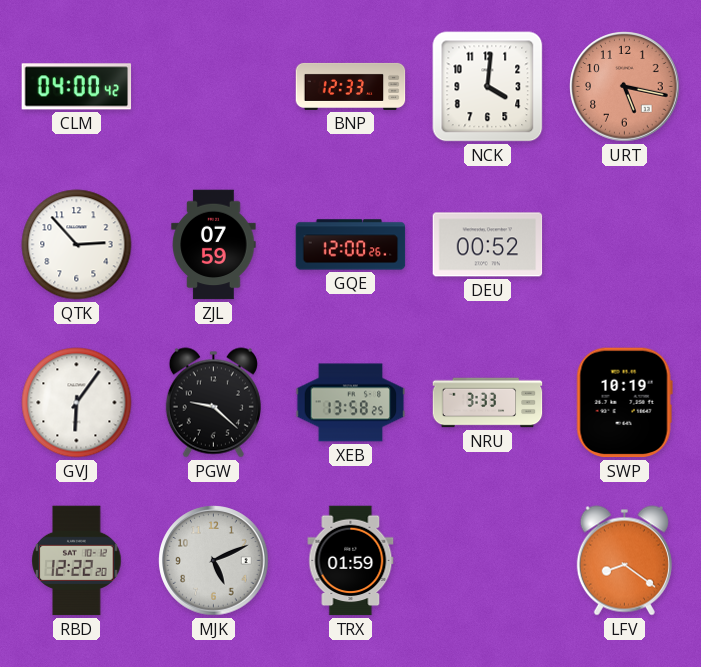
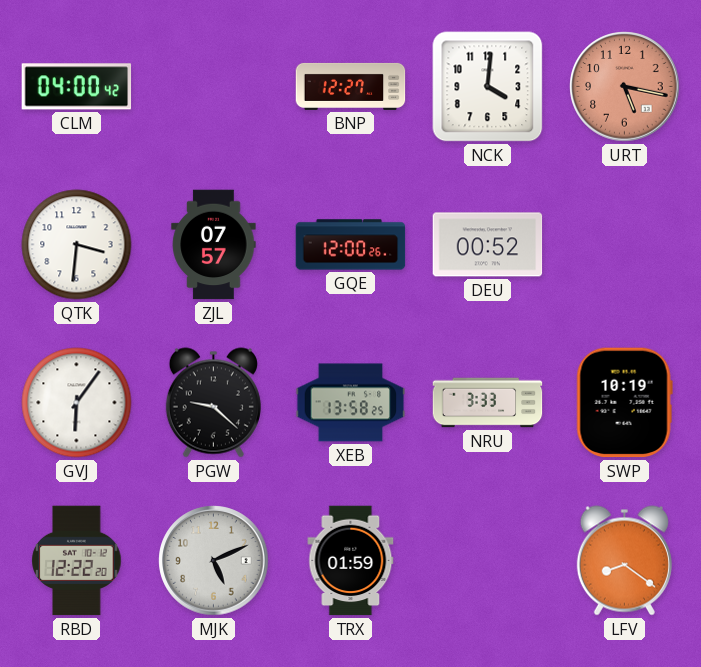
BNP: 12:33 -> 12:27 (351, 86)
QTK: 2:53 -> 3:31 (77, 245)
ZJL: 07:59 -> 07:57 (214, 245)
